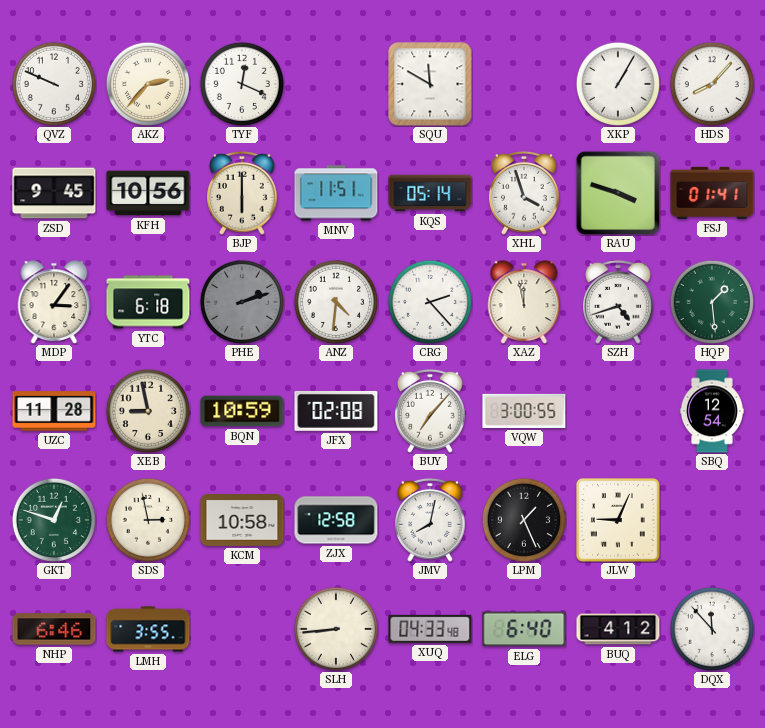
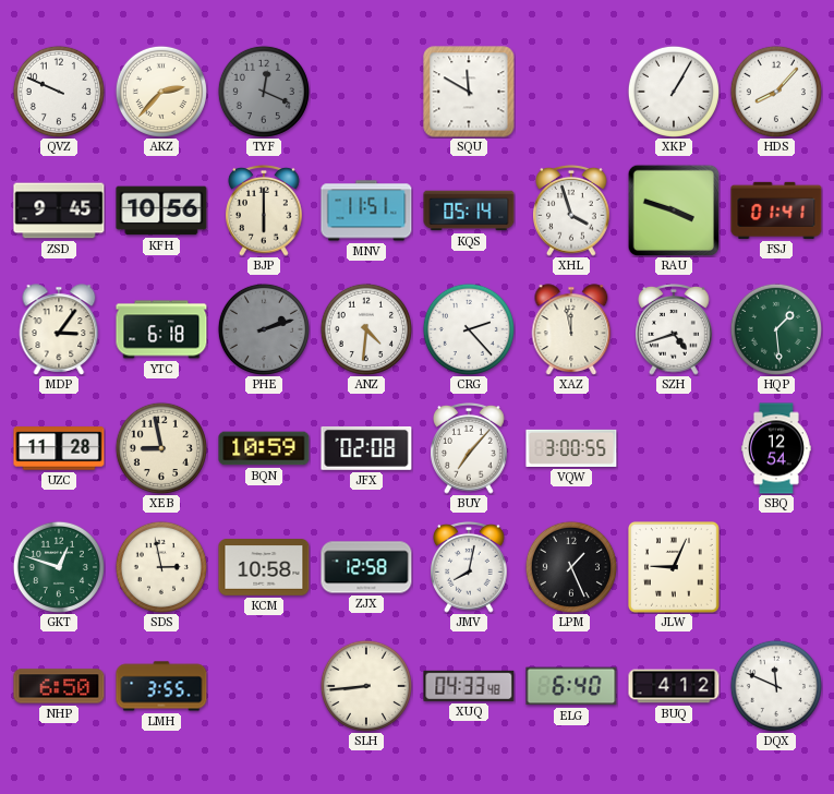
TYF dial: white -> grey (264, 92)
NHP: 6:46 -> 6:50 (59, 686)
DQX: 11:53 -> 11:49 (776, 686)
